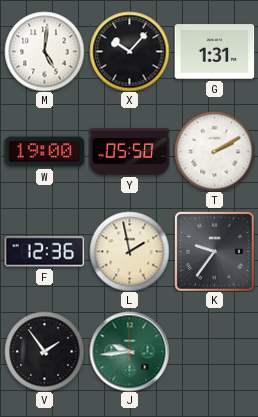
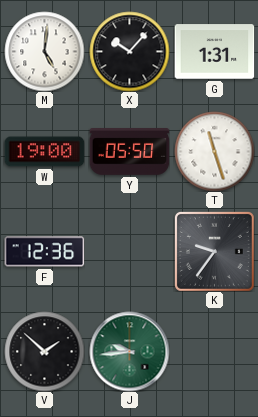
T: 2:10 -> 11:27 (214, 151)
L: 1:58 -> none (129, 251)
V: 1:54 -> 1:52 (44, 351)
